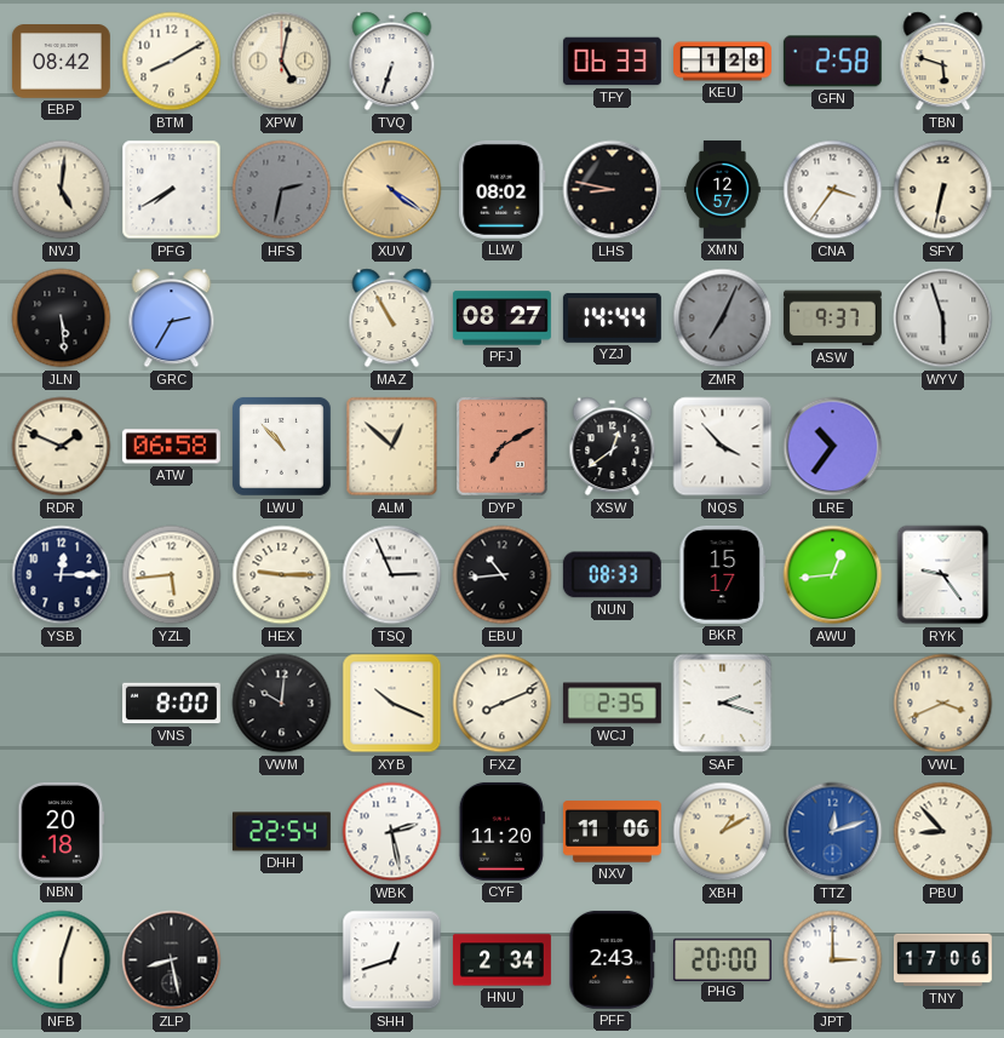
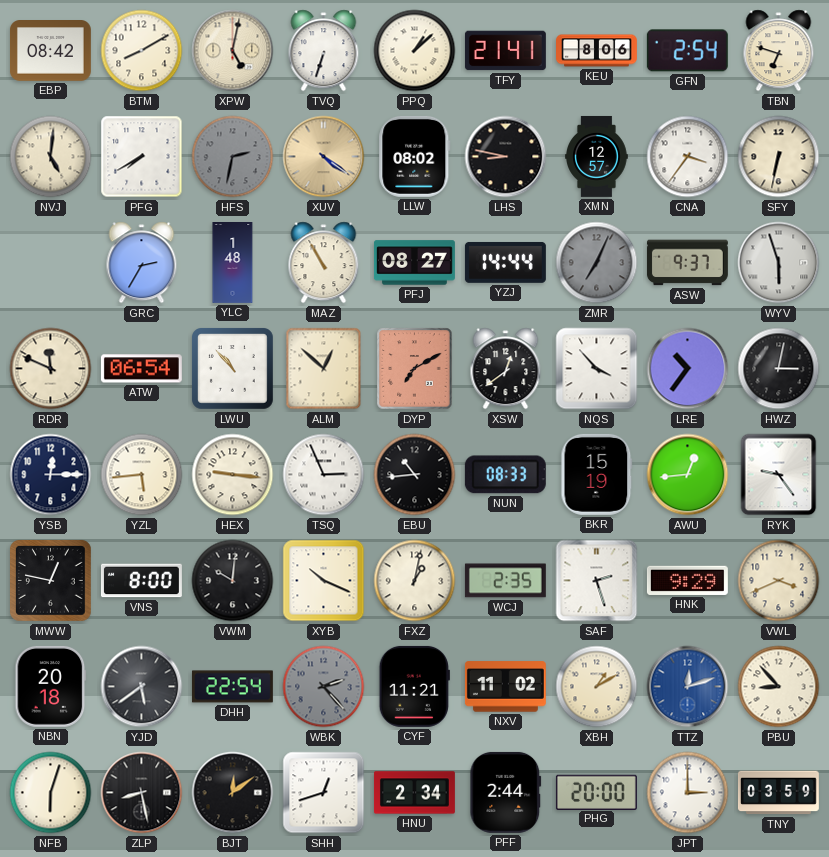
PPQ: none -> 1:08 (415, 51)
TFY: 06:33 -> 21:41 (505, 51)
KEU: 1:28 -> 8:06 (597, 51)
GFN: 2:58 -> 2:54 (687, 51)
TBN: 5:48 -> 6:48 (779, 51)
JLN: 5:29 -> none (62, 319)
YLC: none -> 1:48 (233, 263)
RDR: 1:49 -> 11:49 (51, 369)
ATW: 06:58 -> 06:54 (141, 369)
HWZ: none -> 3:02 (779, 369)
HEX: 9:15 -> 9:16 (233, 475)
BKR: 15:17 -> 15:19 (597, 474)
MWW: none -> 12:47 (51, 581)
FXZ: 8:11 -> 1:02 (415, 581)
SAF: 2:18 -> 2:27 (597, 581)
HNK: none -> 9:29 (687, 580)
YJD: none -> 5:39 (142, 687)
WBK: 2:28 -> 2:23 (324, 687)
WBK dial: white -> grey (324, 687)
CYF: 11:20 -> 11:21 (414, 686)
NXV: 11:06 -> 11:02 (505, 687)
BJT: none -> 12:09 (233, 793)
PFF: 2:43 -> 2:44 (506, 792)
TNY: 17:06 -> 03:59 (778, 793)
